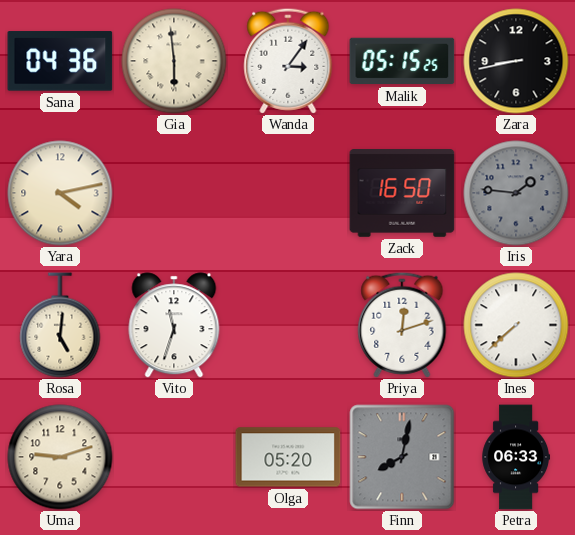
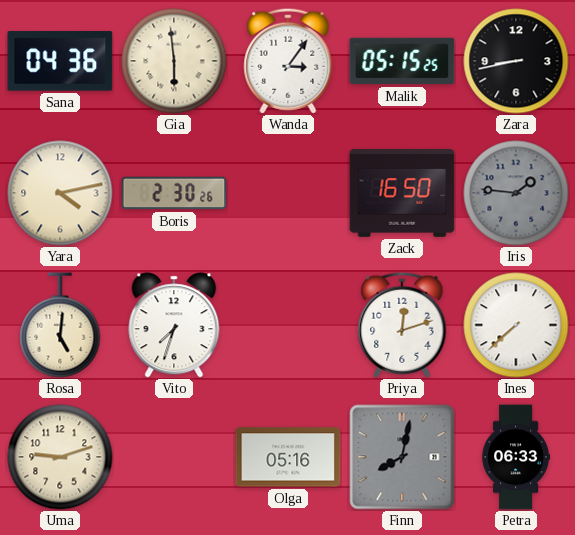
Boris: none -> 2:30 (174, 193)
Vito: 11:33 -> 7:33 (174, 325)
Olga: 05:20 -> 05:16 (288, 457)
